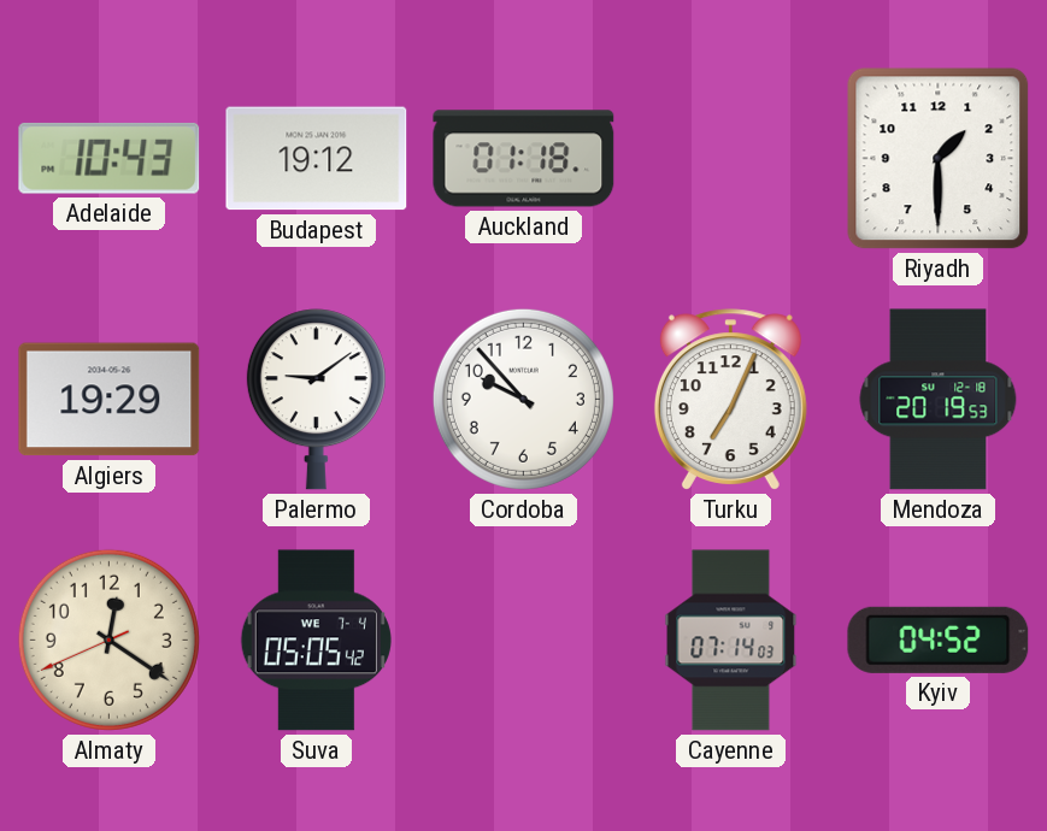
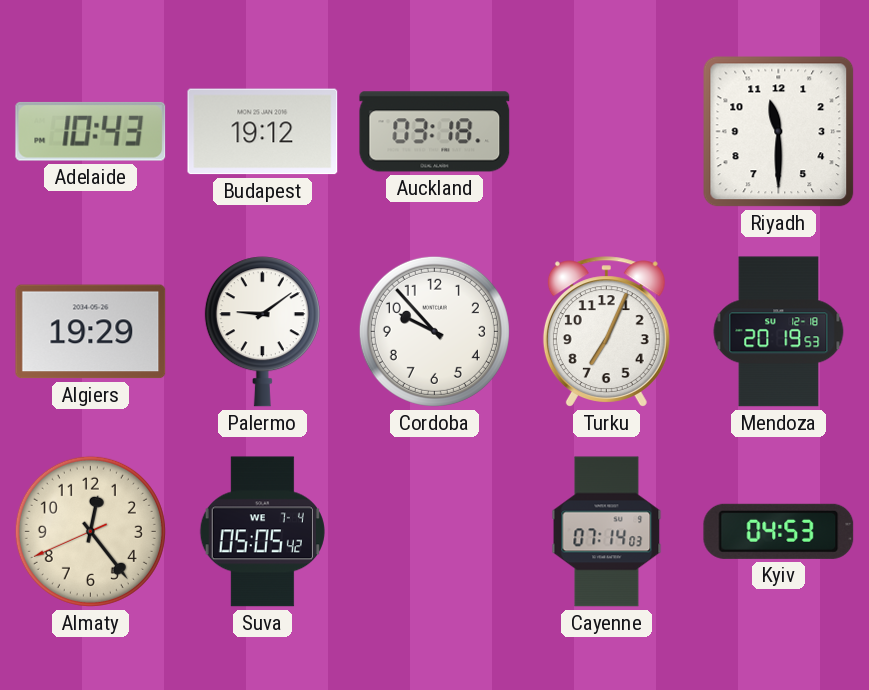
Auckland: 01:18 -> 03:18 (435, 132)
Riyadh: 1:30 -> 11:30 (779, 132)
Almaty: 12:20 -> 12:23 (90, 531)
Kyiv: 04:52 -> 04:53 (779, 531)
